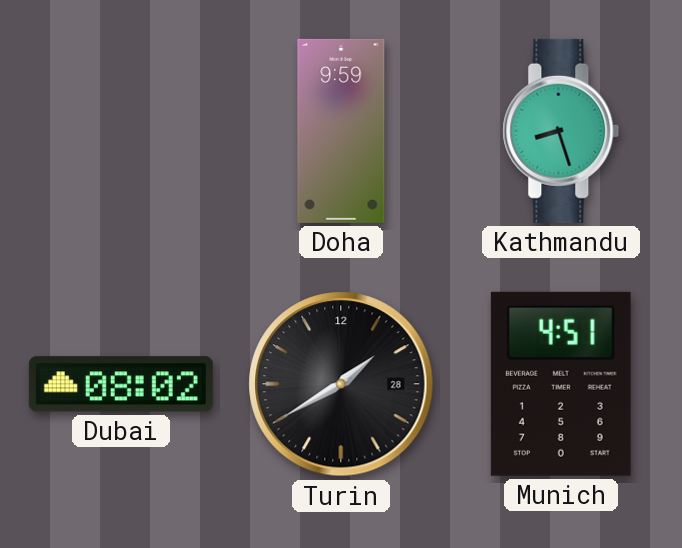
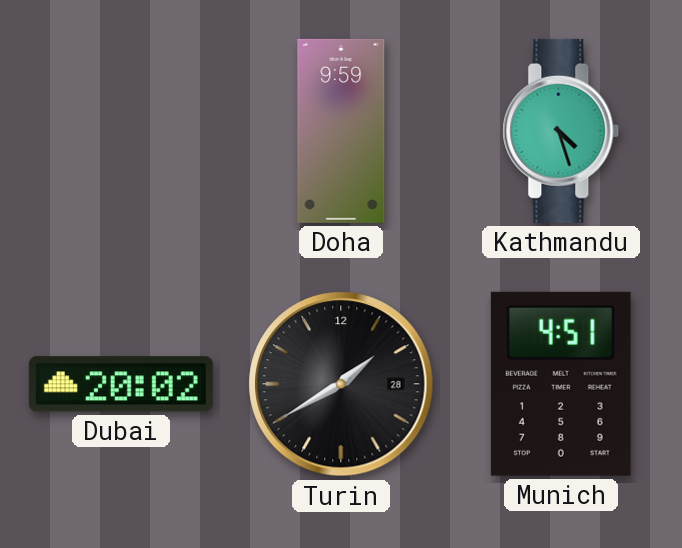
Kathmandu: 8:27 -> 4:27 (561, 131)
Dubai: 08:02 -> 20:02 (121, 384)
